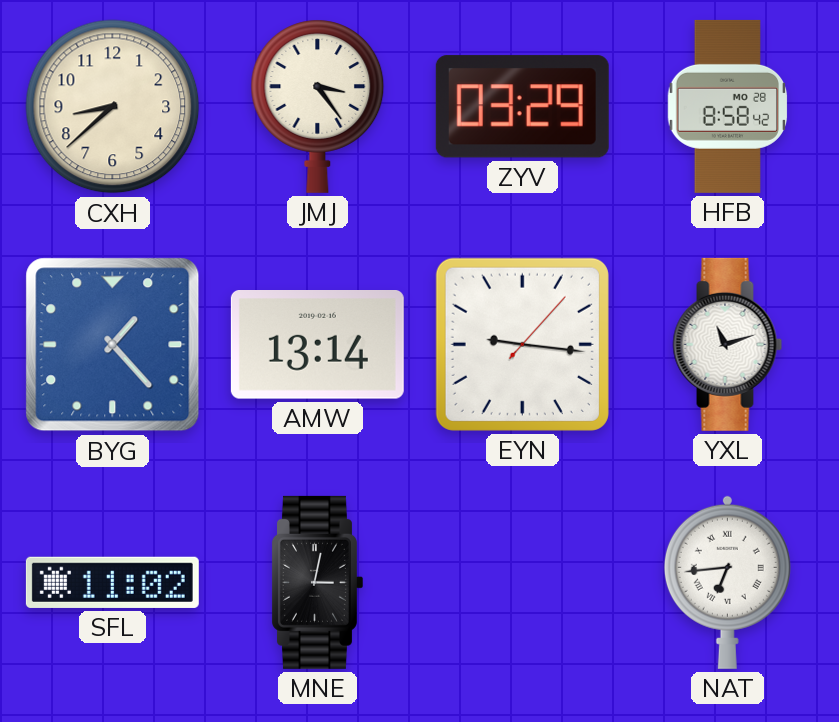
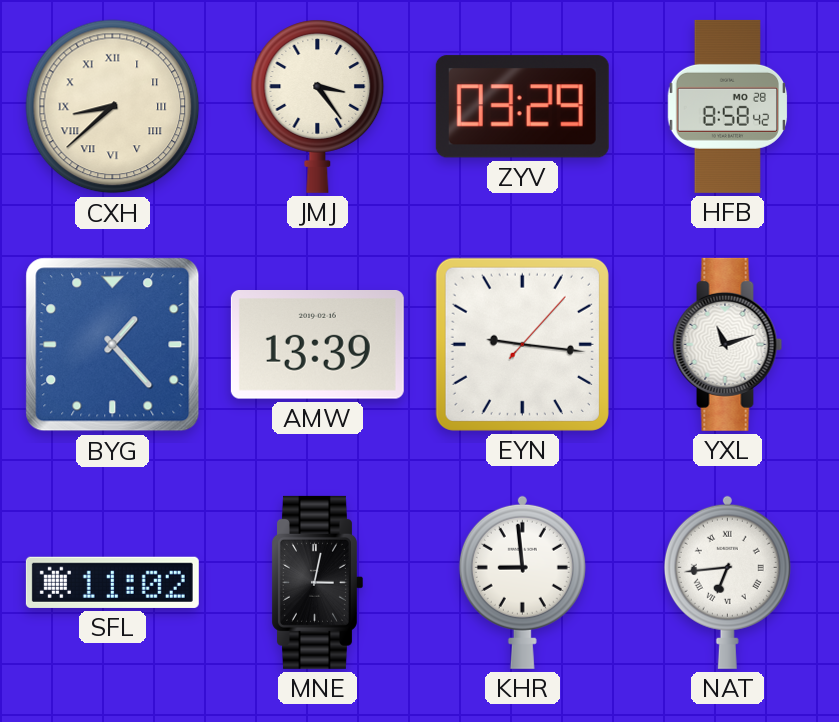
CXH numerals: Arabic -> Roman (113, 107)
AMW: 13:14 -> 13:39 (317, 345)
KHR: none -> 8:59 (522, 582)
